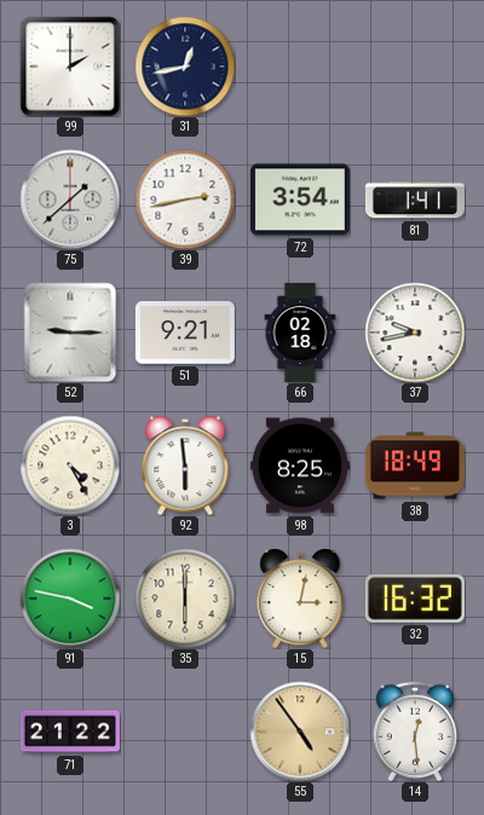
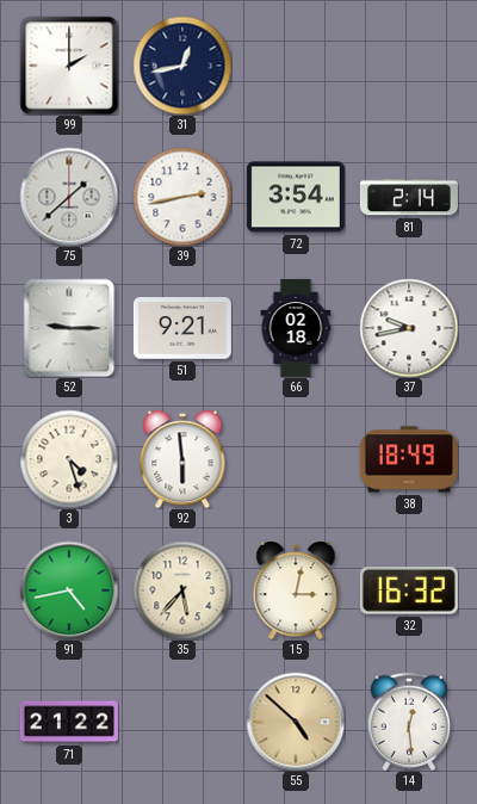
81: 1:41 -> 2:14 (409, 197)
3: 4:25 -> 4:27 (69, 459)
98: 8:25 -> none (300, 466)
91: 3:47 -> 4:43 (69, 590)
35: 6:00 -> 5:37 (182, 590)
55: 4:54 -> 4:52 (296, 722)
